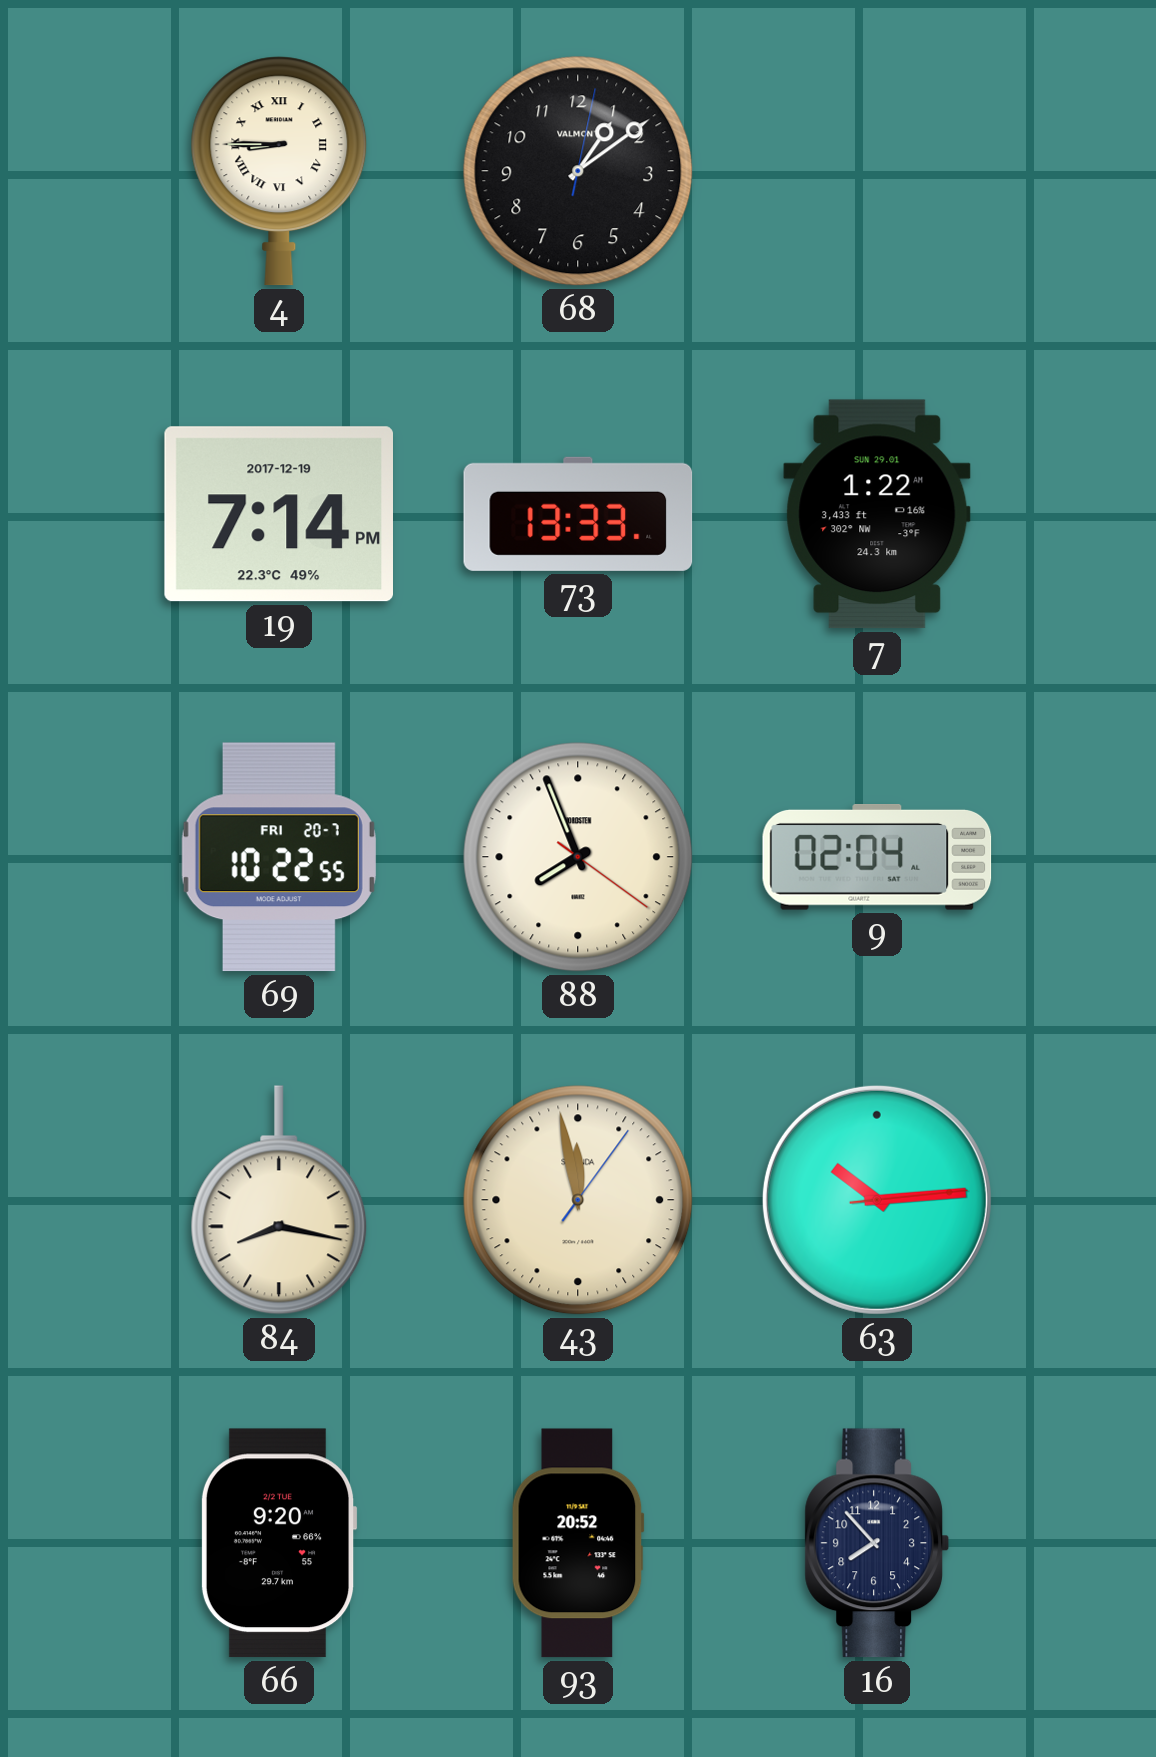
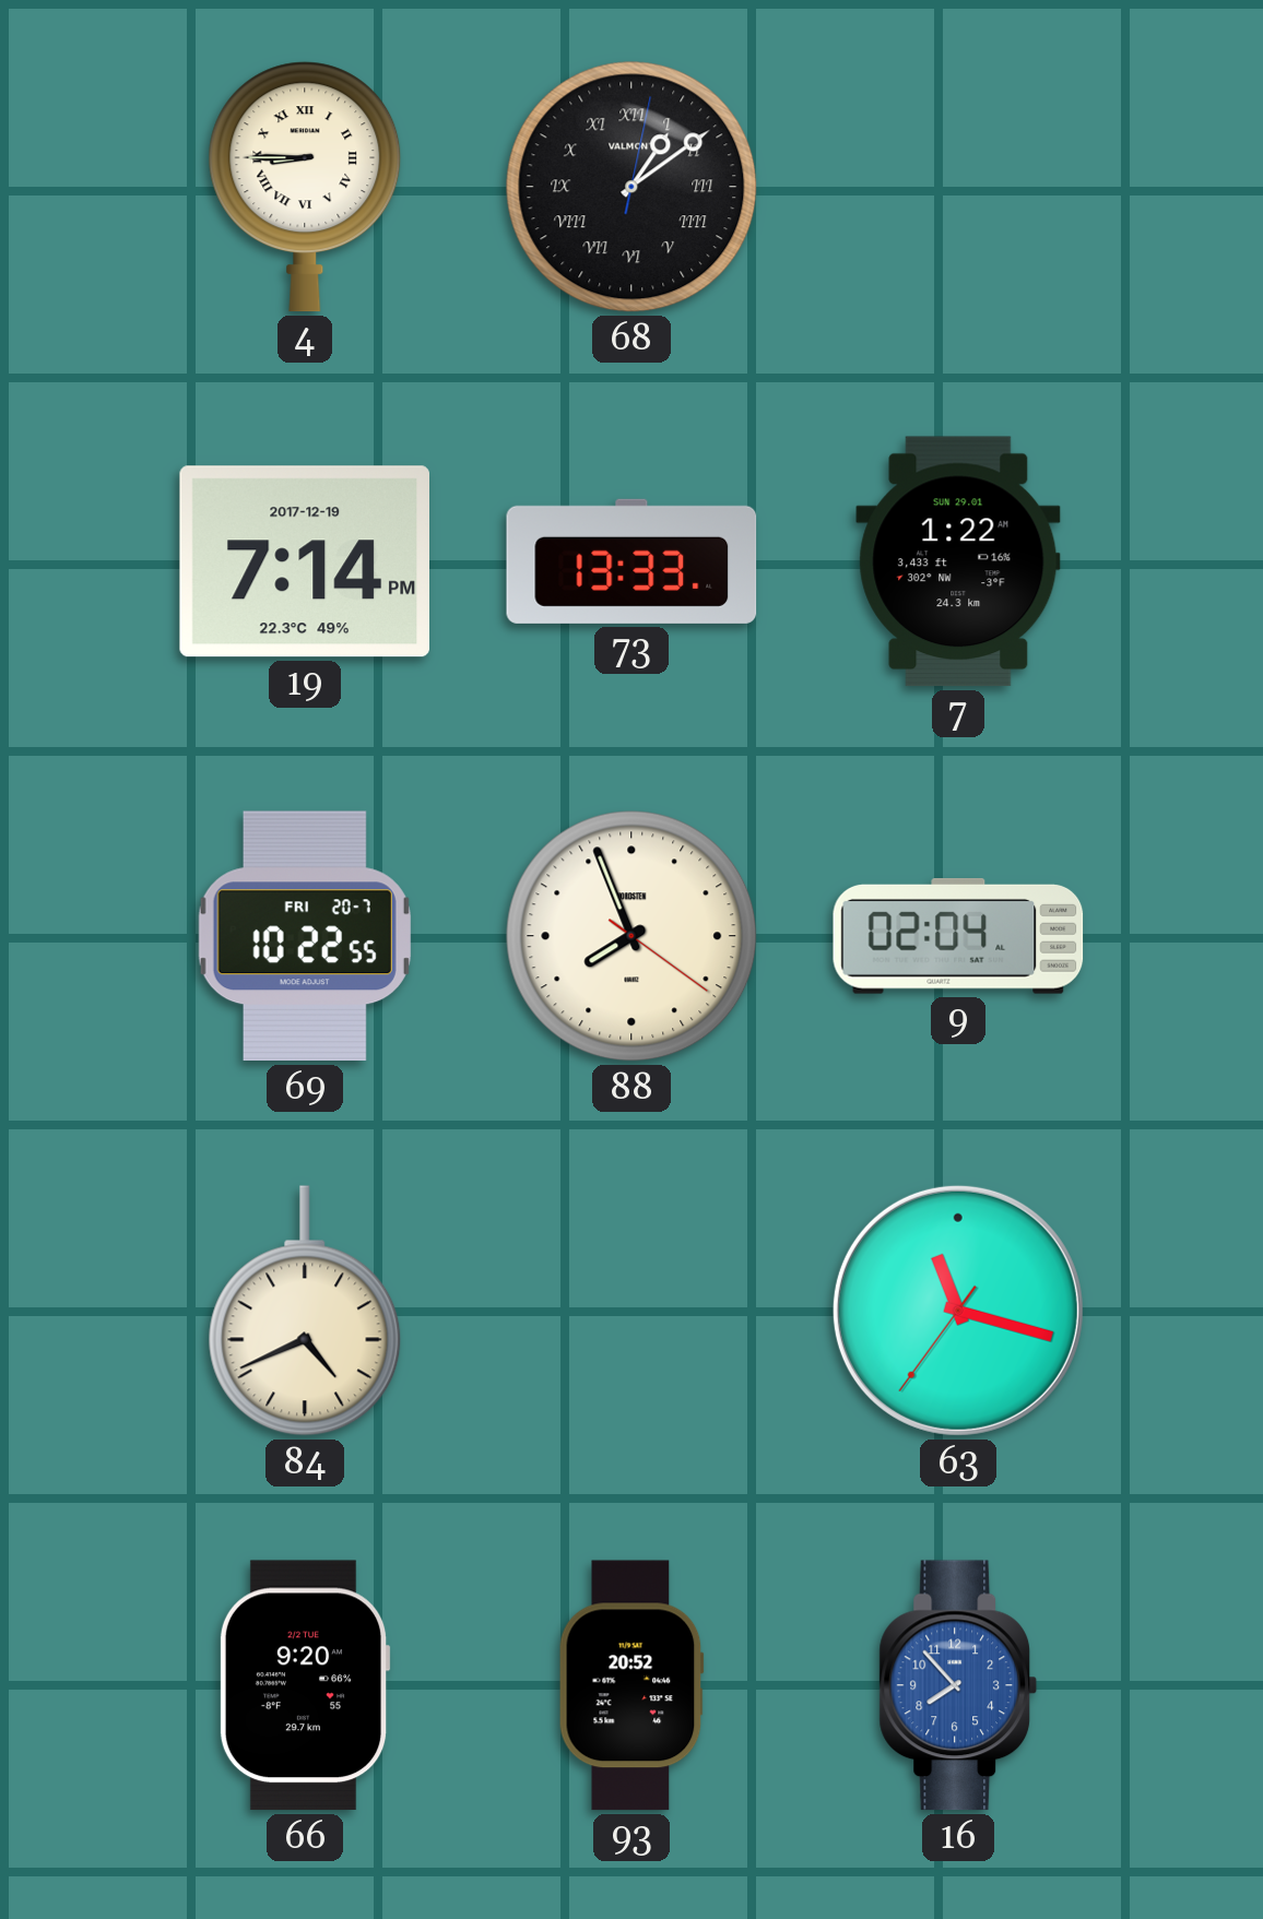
68 numerals: Arabic -> Roman (631, 187)
84: 8:17 -> 4:41 (305, 1311)
43: 11:58 -> none (578, 1200)
63: 10:14 -> 11:17 (958, 1311)
16 dial: navy -> blue (958, 1685)
